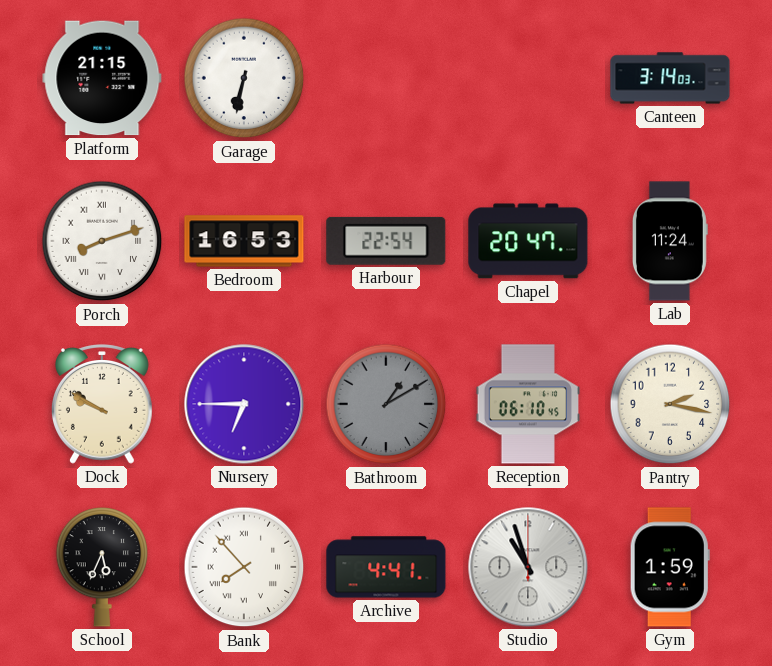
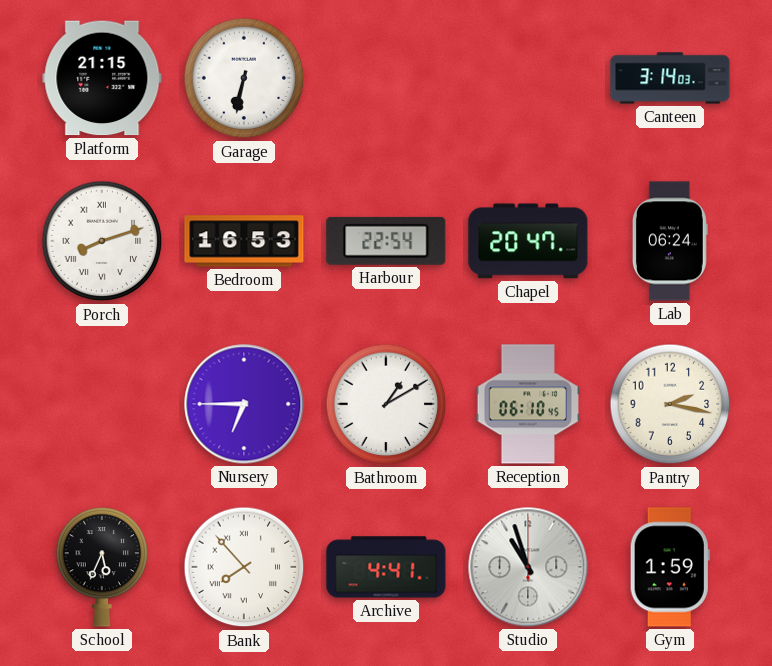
Lab: 11:24 -> 06:24 (670, 241)
Dock: 9:50 -> none (102, 404)
Bathroom dial: grey -> white (386, 404)
